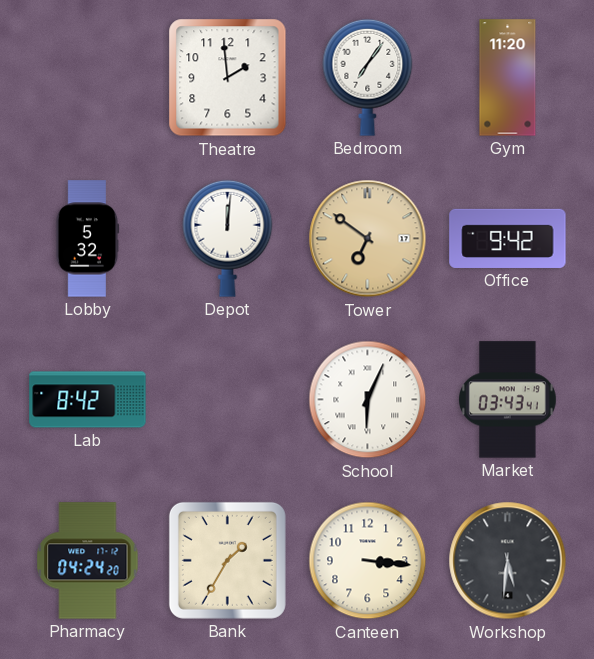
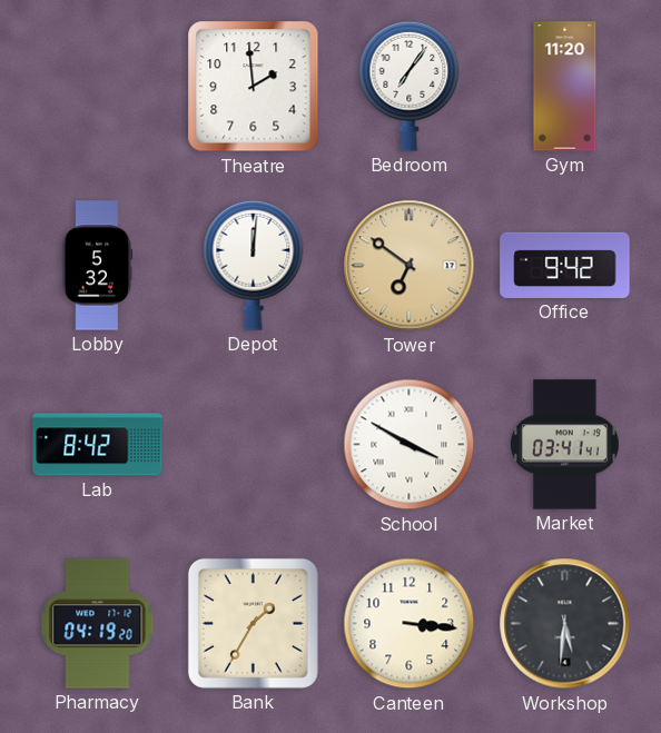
School: 6:04 -> 3:50 (410, 445)
Market: 03:43 -> 03:41 (565, 445)
Pharmacy: 04:24 -> 04:19 (98, 624)
